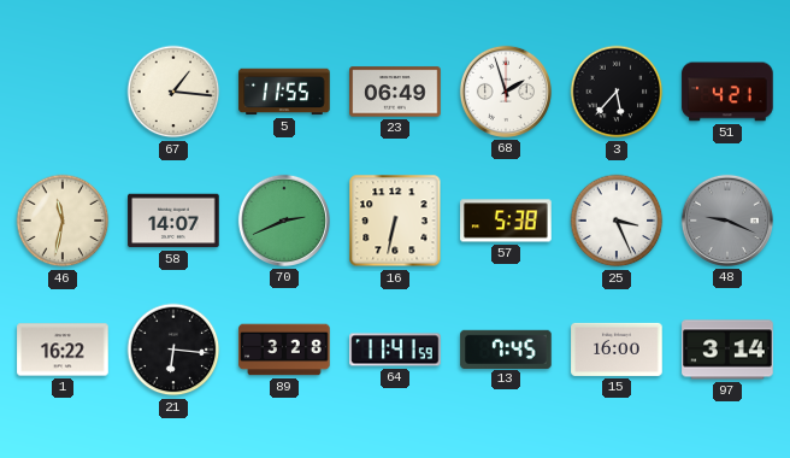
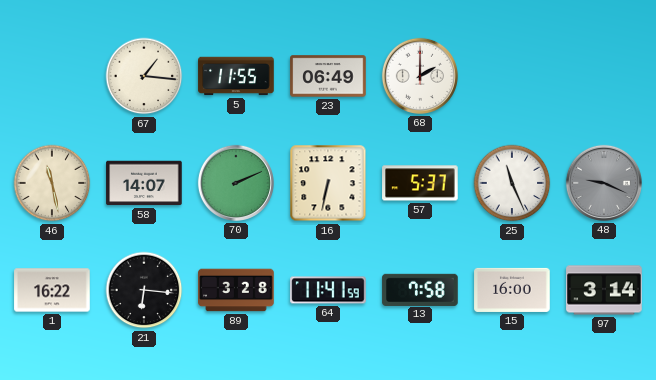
68: 1:57 -> 2:00 (420, 76)
3: 5:37 -> none (617, 92)
51: 4:21 -> none (727, 92)
46: 11:32 -> 11:28 (52, 183)
70: 2:41 -> 2:11 (236, 183)
57: 5:38 -> 5:37 (420, 183)
25: 3:26 -> 11:26 (512, 183)
13: 7:45 -> 7:58 (420, 289)
